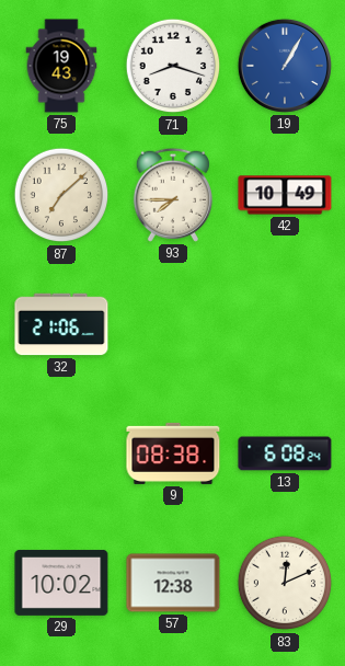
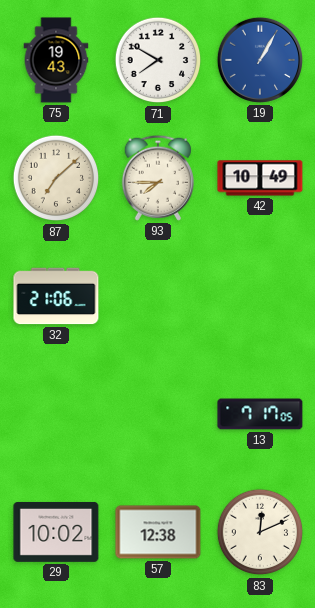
71: 8:18 -> 7:50 (158, 60)
9: 08:38 -> none (173, 453)
13: 6:08 -> 7:17 (260, 414)
